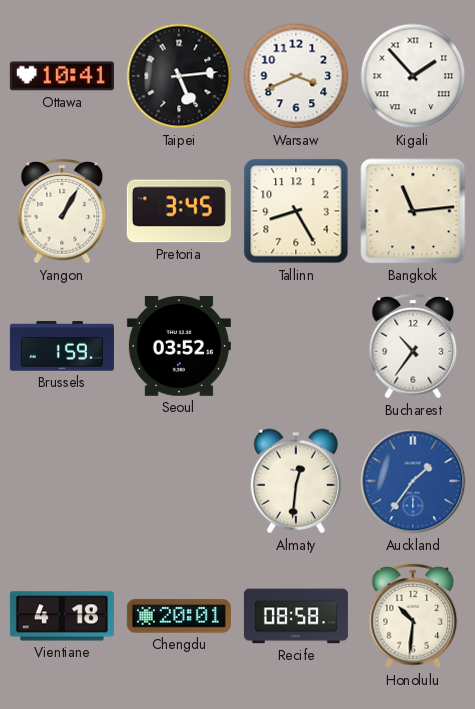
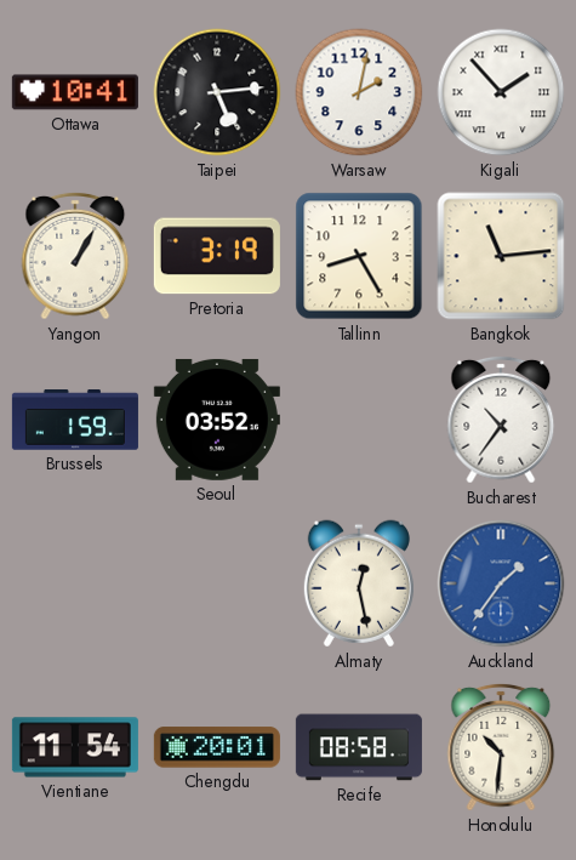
Warsaw: 3:41 -> 2:02 (359, 92)
Pretoria: 3:45 -> 3:19 (217, 256)
Almaty: 12:31 -> 12:28 (359, 583)
Vientiane: 4:18 -> 11:54 (75, 747)
